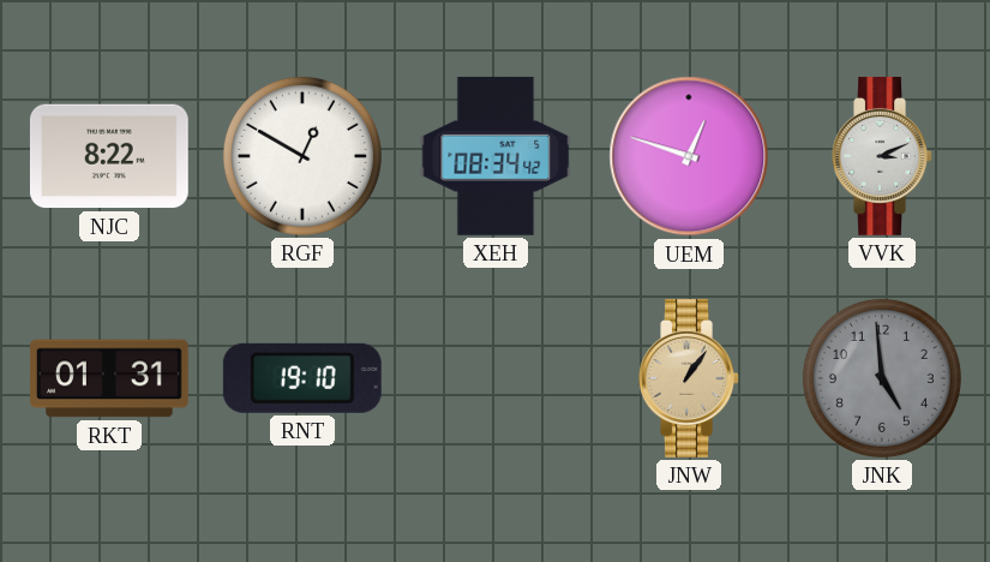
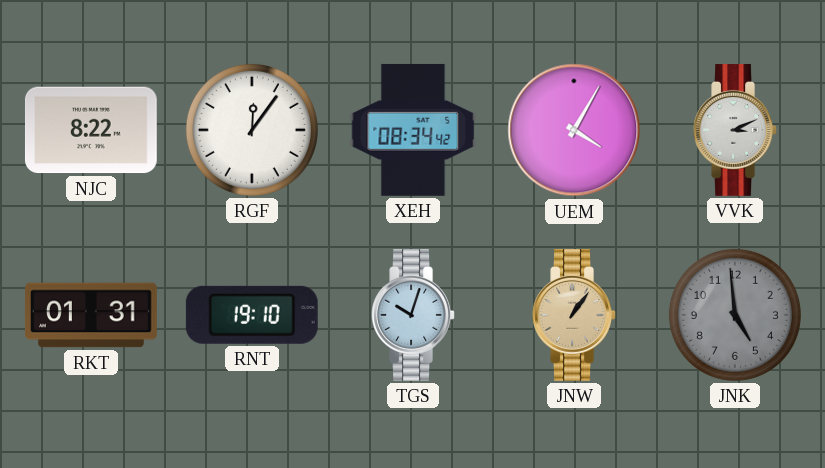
RGF: 12:50 -> 12:06 (252, 130)
UEM: 12:48 -> 4:05 (574, 130)
TGS: none -> 10:03 (413, 315)
